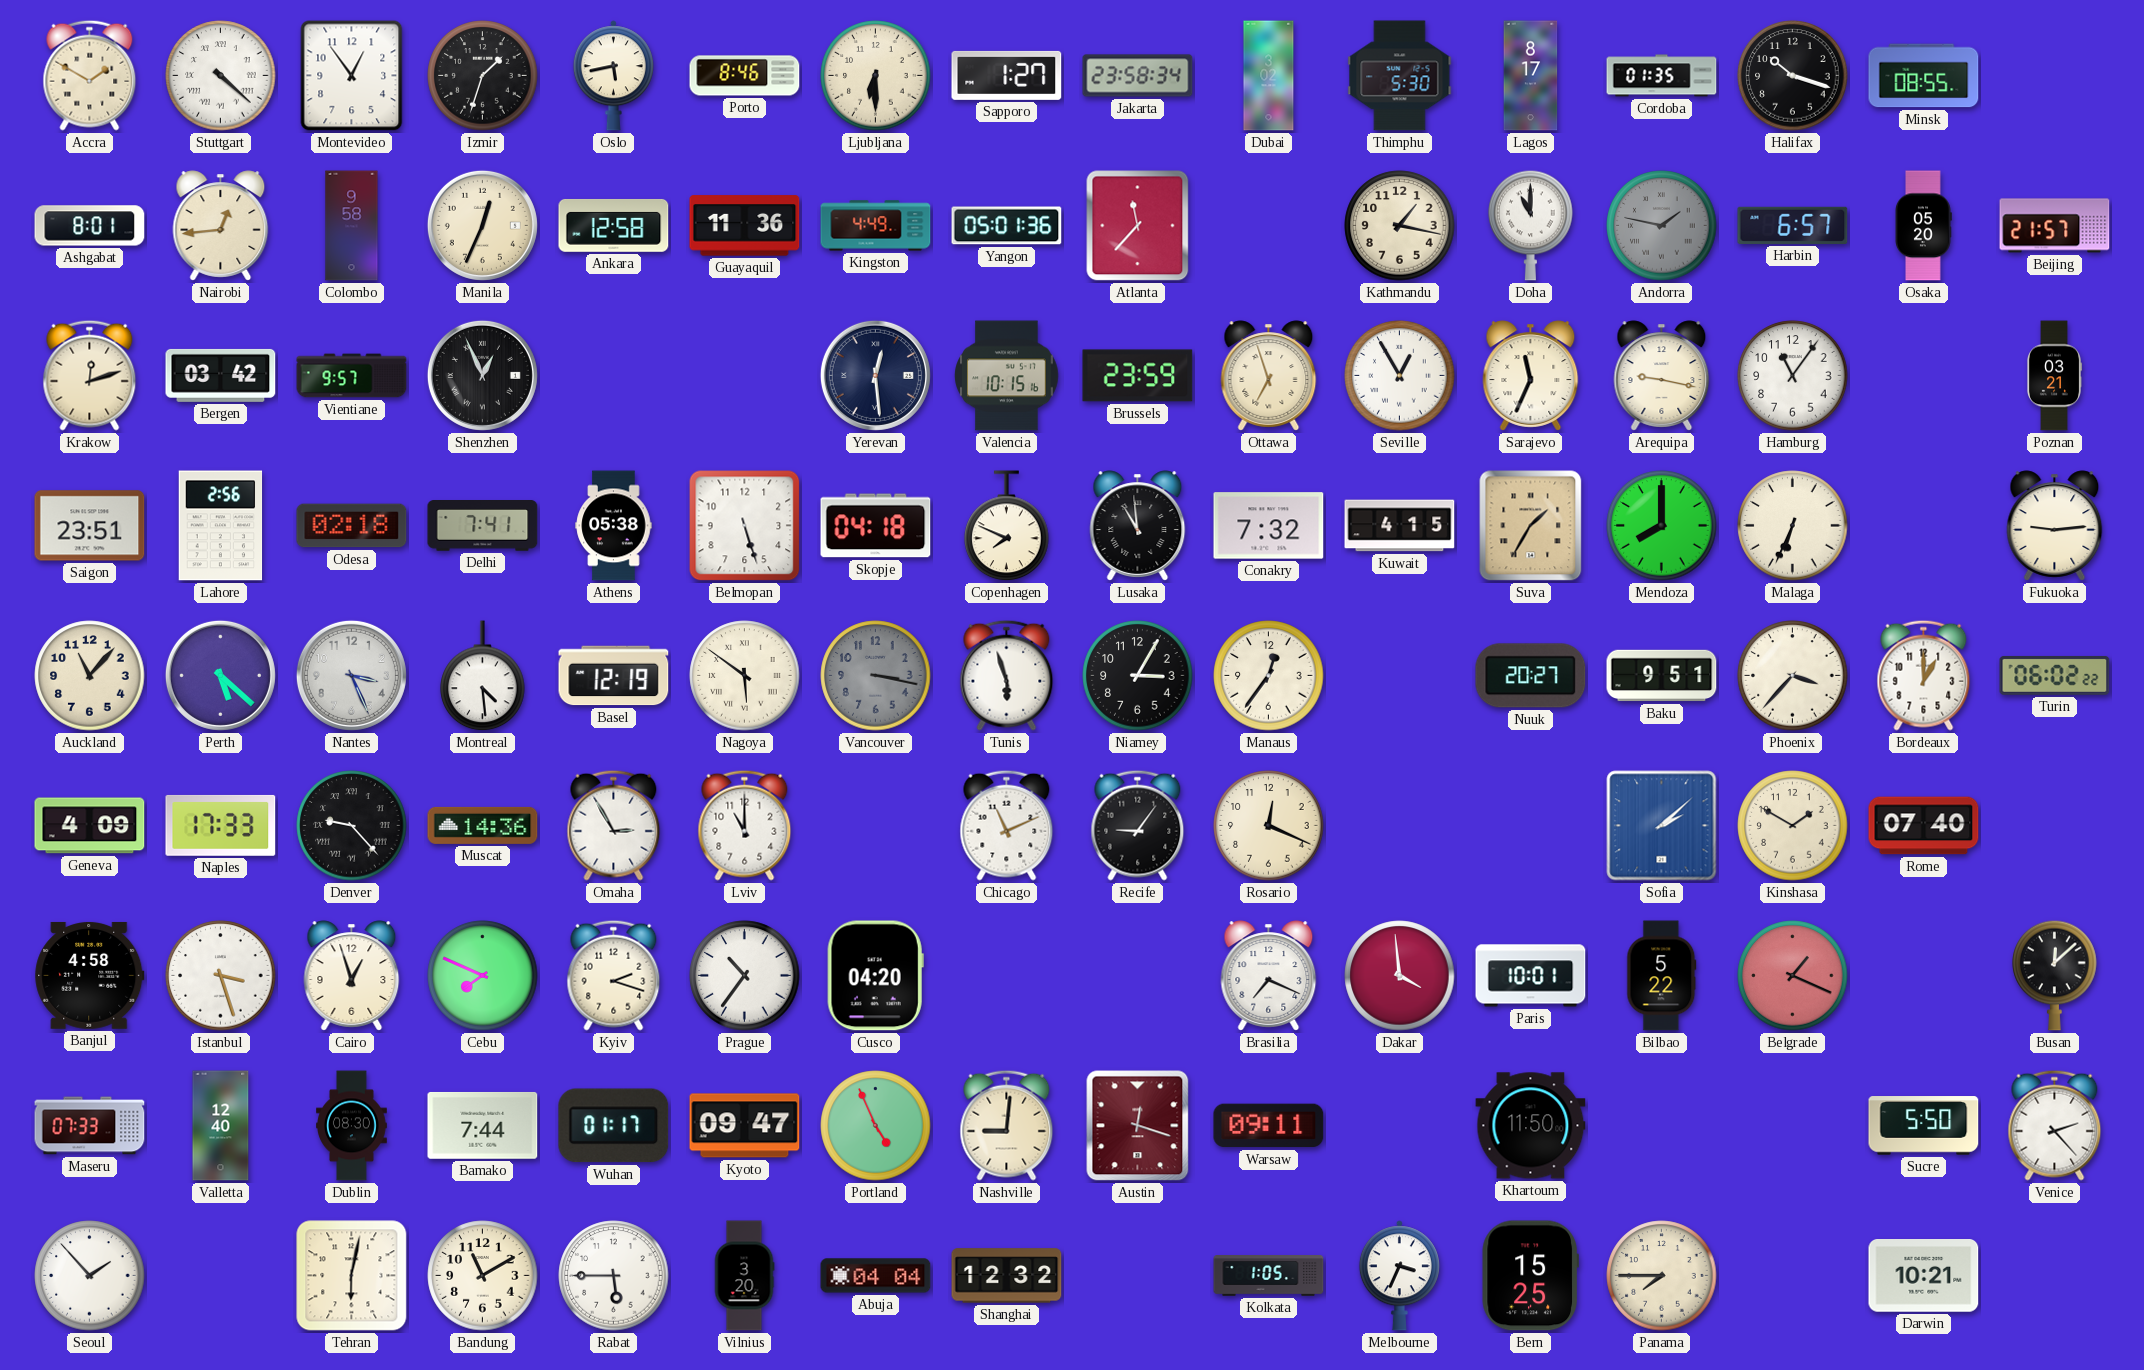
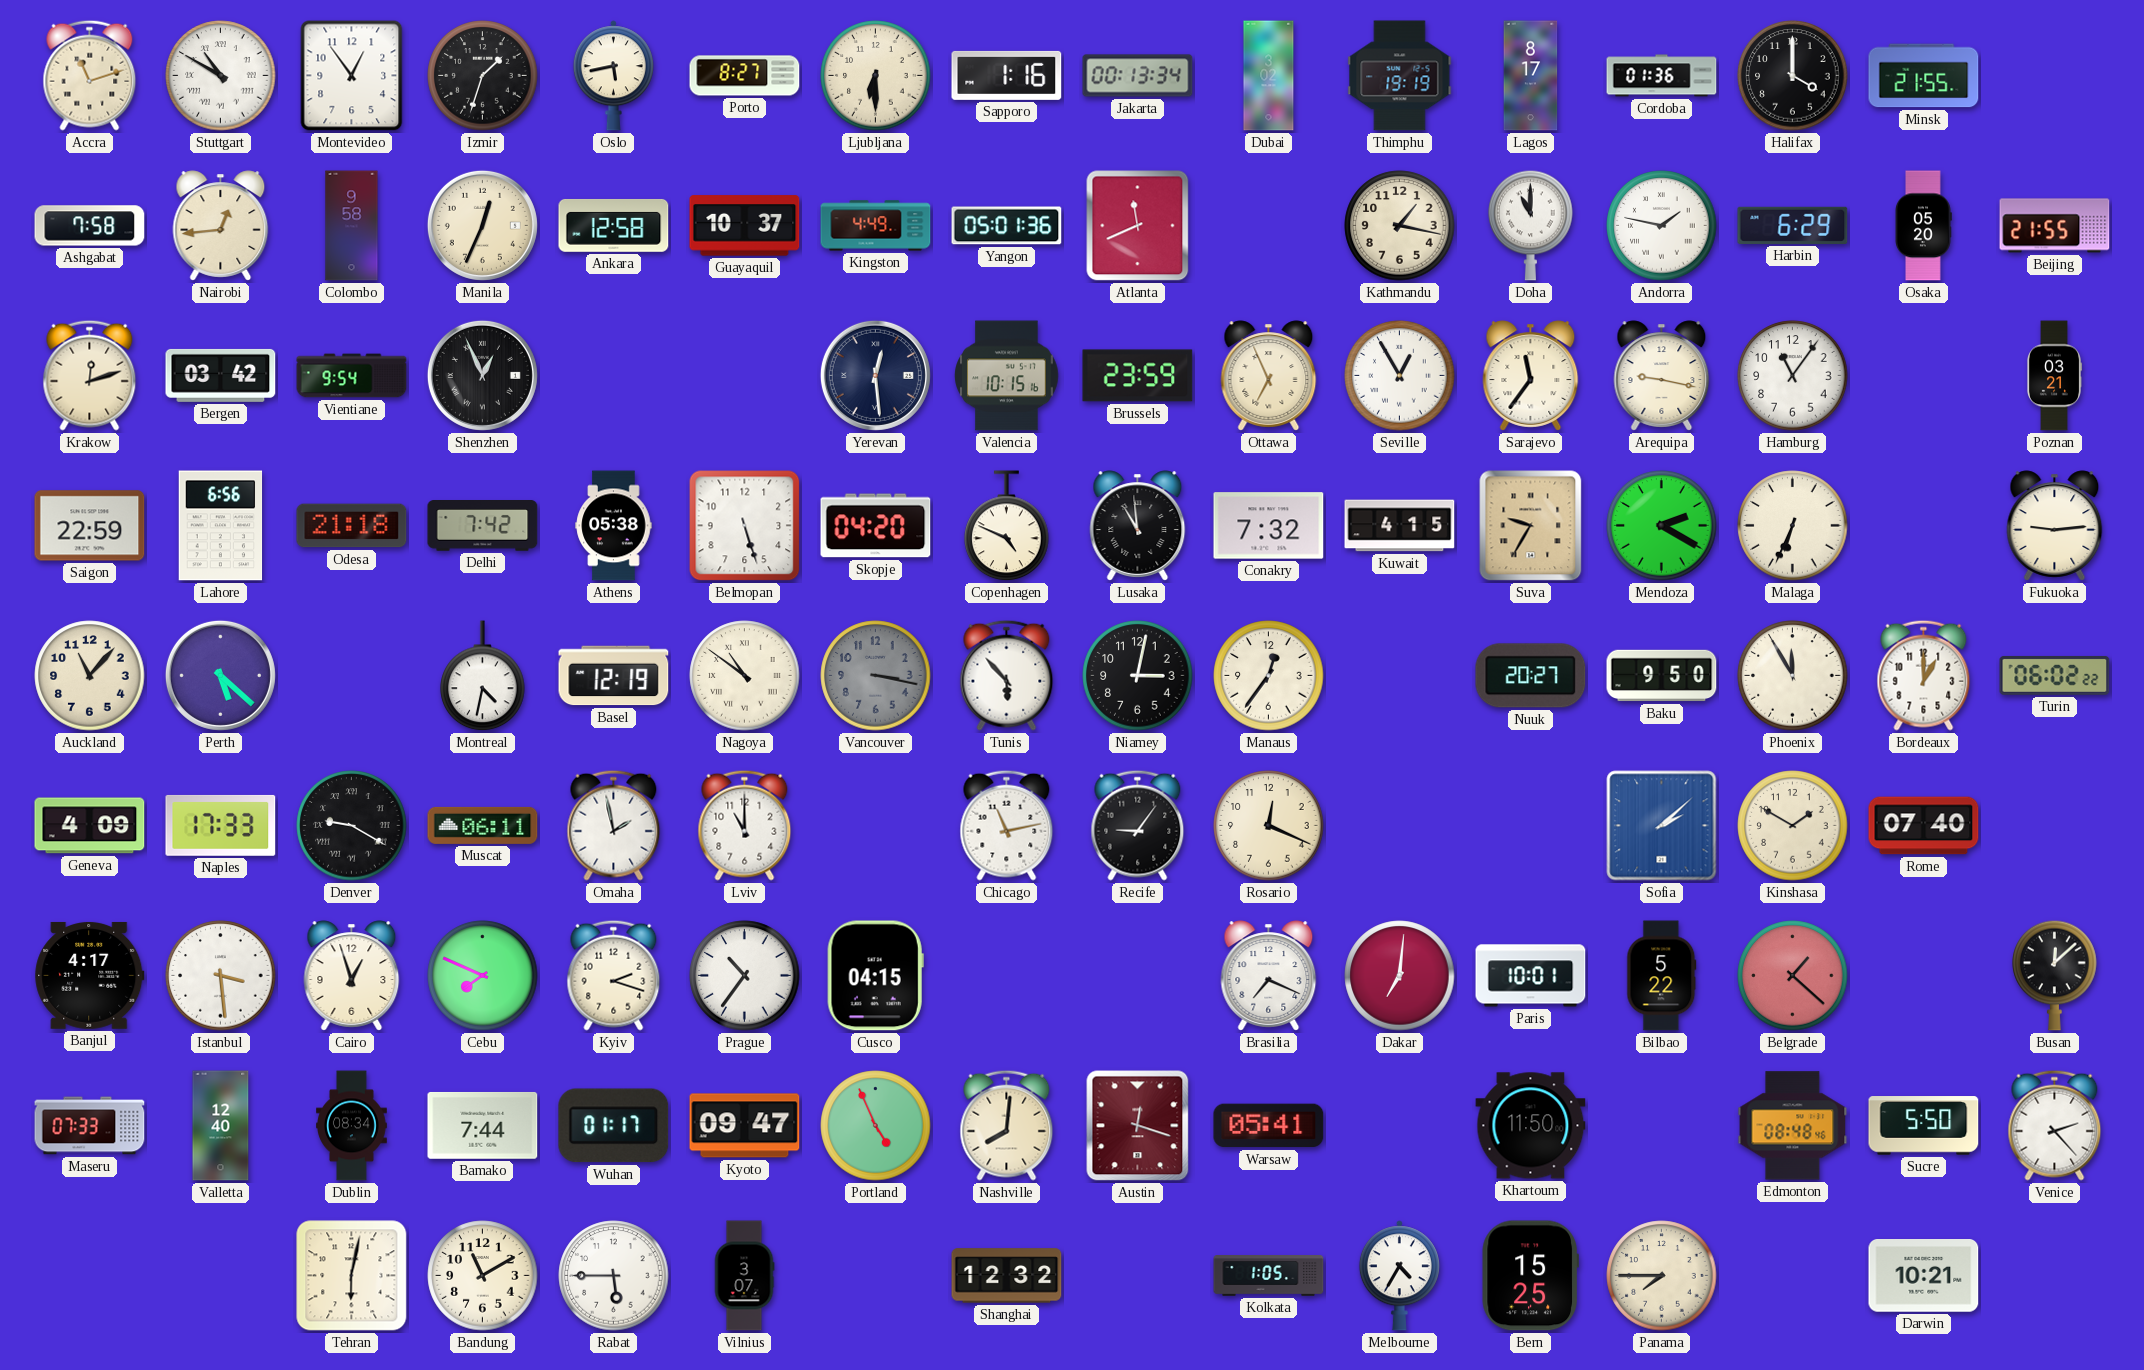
Accra: 1:50 -> 11:12 (90, 75)
Stuttgart: 4:22 -> 10:50 (221, 76)
Porto: 8:46 -> 8:27 (745, 76)
Sapporo: 1:27 -> 1:16 (1007, 75)
Jakarta: 23:58 -> 00:13 (1138, 76)
Thimphu: 5:30 -> 19:19 (1400, 76)
Cordoba: 01:35 -> 01:36 (1662, 76)
Halifax: 10:18 -> 4:00 (1793, 76)
Minsk: 08:55 -> 21:55 (1924, 76)
Ashgabat: 8:01 -> 7:58 (90, 226)
Guayaquil: 11:36 -> 10:37 (745, 226)
Atlanta: 11:37 -> 11:41 (1138, 226)
Andorra dial: grey -> white (1662, 226)
Harbin: 6:57 -> 6:29 (1793, 225)
Beijing: 21:57 -> 21:55 (2055, 226)
Vientiane: 9:57 -> 9:54 (352, 376)
Ottawa: 6:57 -> 6:56 (1269, 376)
Sarajevo: 11:34 -> 11:36 (1531, 376)
Saigon: 23:51 -> 22:59 (90, 526)
Lahore: 2:56 -> 6:56 (221, 526)
Odesa: 02:18 -> 21:18 (352, 526)
Delhi: 7:41 -> 7:42 (483, 526)
Skopje: 04:18 -> 04:20 (876, 526)
Copenhagen: 7:49 -> 4:49 (1007, 526)
Suva: 1:35 -> 9:35 (1531, 526)
Mendoza: 8:00 -> 2:20 (1662, 526)
Nantes: 3:26 -> none (351, 675)
Montreal: 4:29 -> 4:32 (483, 676)
Nagoya: 5:51 -> 10:51 (745, 676)
Tunis: 5:57 -> 5:53 (1007, 675)
Niamey: 3:05 -> 3:02 (1138, 676)
Baku: 9:51 -> 9:50 (1662, 676)
Phoenix: 3:37 -> 11:55 (1793, 676)
Denver: 9:23 -> 9:20 (352, 826)
Muscat: 14:36 -> 06:11 (483, 825)
Omaha: 2:55 -> 1:58 (614, 825)
Chicago: 11:11 -> 11:13 (1007, 825)
Banjul: 4:58 -> 4:17 (90, 975)
Istanbul: 3:27 -> 3:29 (221, 976)
Cusco: 04:20 -> 04:15 (875, 976)
Dakar: 3:59 -> 7:01 (1400, 976)
Belgrade: 1:19 -> 1:22 (1793, 976)
Dublin: 08:30 -> 08:34 (352, 1126)
Nashville: 9:01 -> 8:01 (1007, 1125)
Warsaw: 09:11 -> 05:41 (1269, 1126)
Edmonton: none -> 08:48 (1793, 1126)
Seoul: 1:53 -> none (90, 1276)
Vilnius: 3:20 -> 3:07 (744, 1276)
Abuja: 04:04 -> none (876, 1276)
Melbourne: 3:34 -> 4:35 (1399, 1276)
